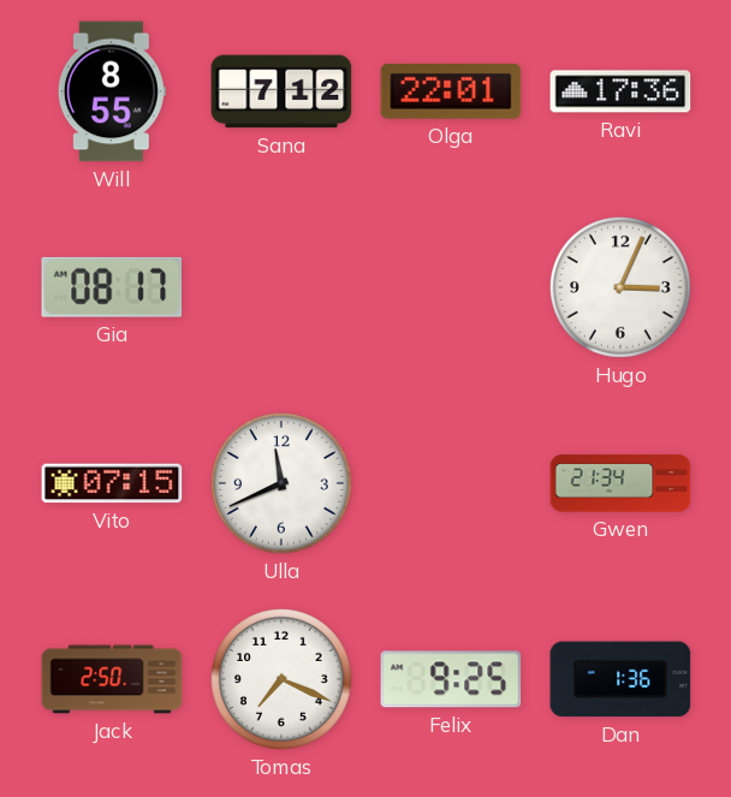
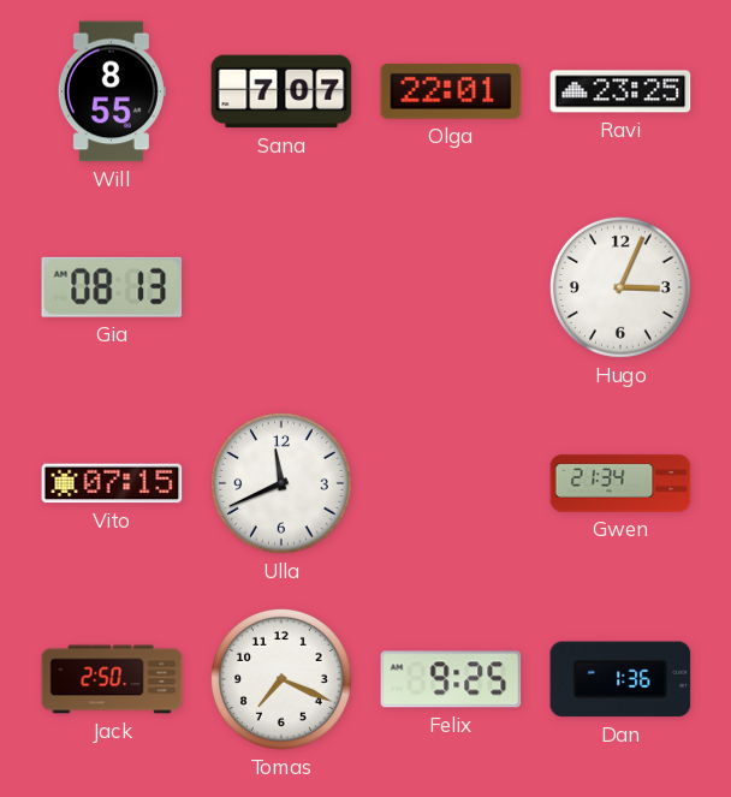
Sana: 7:12 -> 7:07 (281, 91)
Ravi: 17:36 -> 23:25 (620, 91)
Gia: 08:17 -> 08:13 (112, 287)
